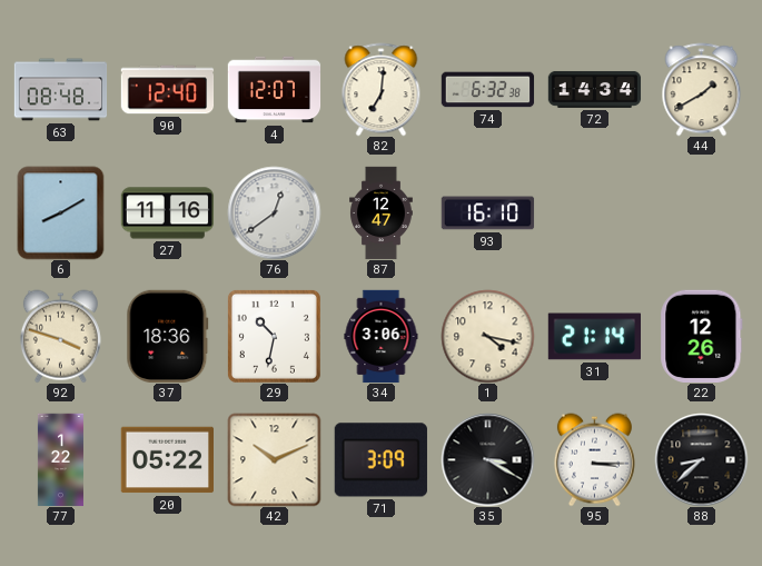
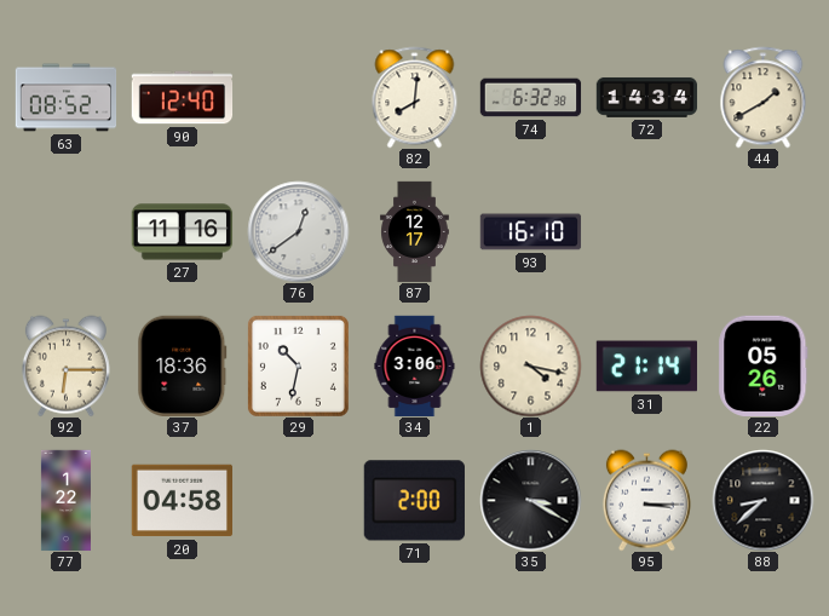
63: 08:48 -> 08:52 (65, 98)
4: 12:07 -> none (274, 90)
82: 7:01 -> 8:01 (415, 97)
6: 8:10 -> none (61, 212)
87: 12:47 -> 12:17 (415, 231)
92: 3:48 -> 6:15 (65, 365)
22: 12:26 -> 05:26 (764, 365)
20: 05:22 -> 04:58 (182, 501)
42: 10:11 -> none (274, 459)
71: 3:09 -> 2:00 (414, 501)
